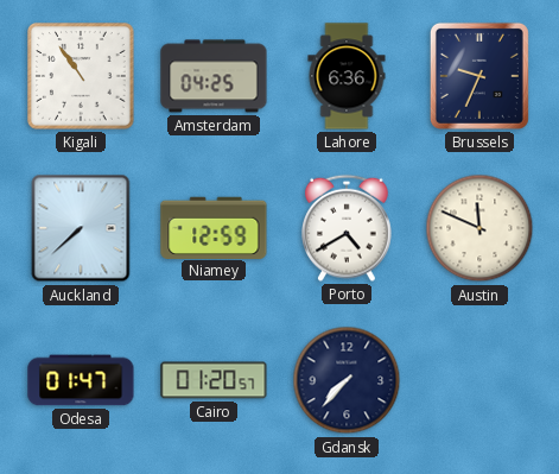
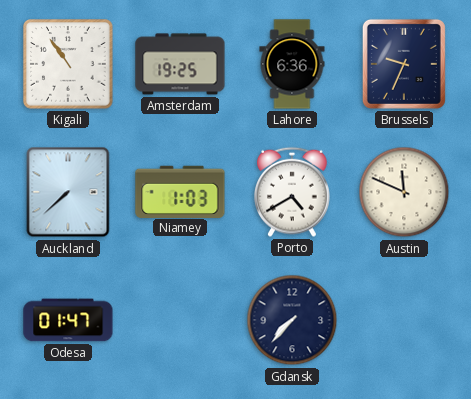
Amsterdam: 04:25 -> 19:25 (180, 64)
Niamey: 12:59 -> 1:03 (180, 191)
Cairo: 01:20 -> none (214, 380)
